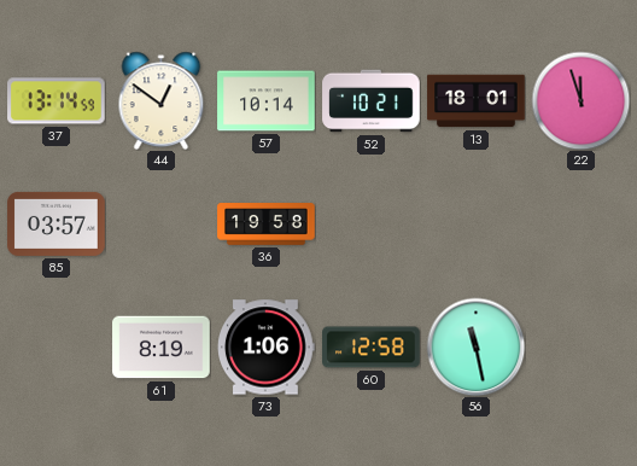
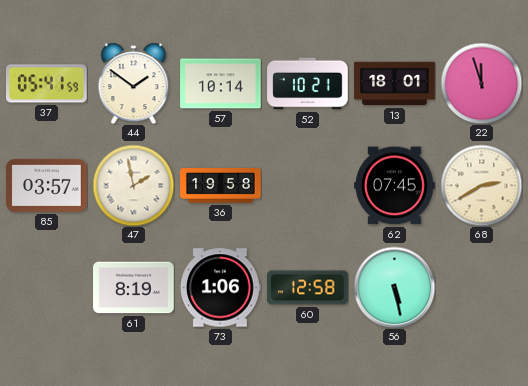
37: 13:14 -> 05:41 (47, 84)
44: 12:51 -> 1:51 (134, 83)
47: none -> 1:58 (133, 185)
62: none -> 07:45 (395, 186)
68: none -> 2:40 (481, 185)
56: 11:28 -> 5:28 (394, 287)
